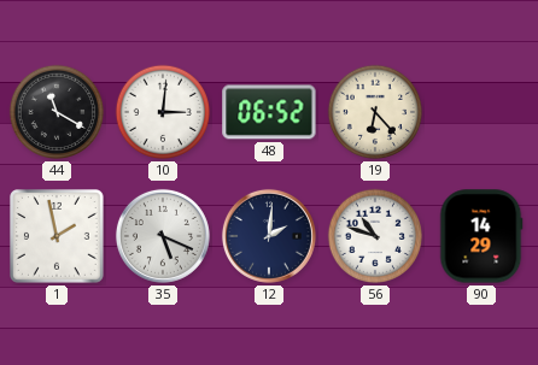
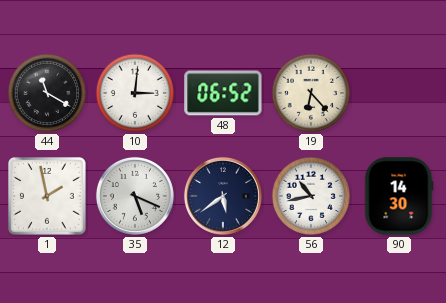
12: 2:01 -> 5:39 (223, 196)
56: 10:48 -> 10:43 (311, 196)
90: 14:29 -> 14:30 (399, 196)
